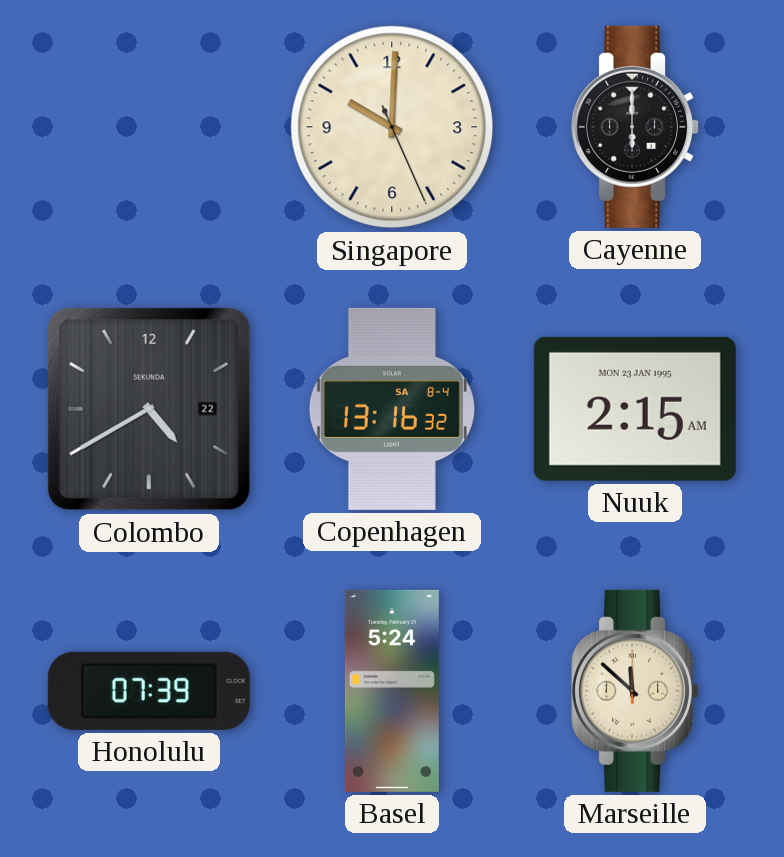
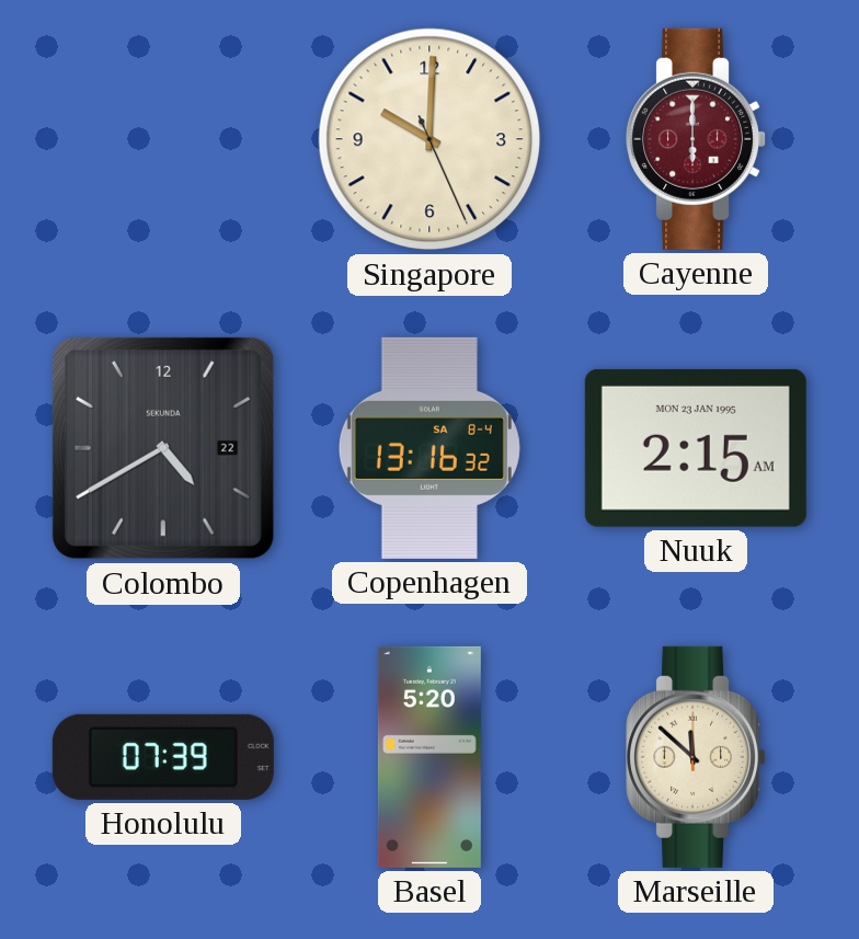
Cayenne dial: black -> burgundy (697, 139)
Basel: 5:24 -> 5:20 (429, 757)
